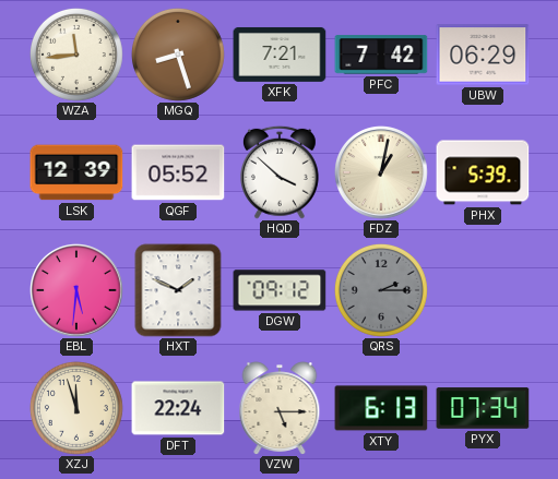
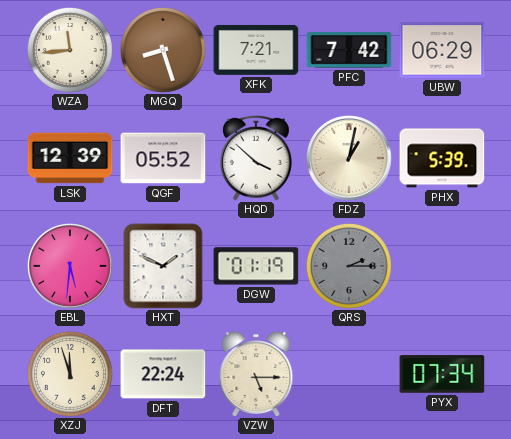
DGW: 09:12 -> 01:19 (256, 266)
XTY: 6:13 -> none (381, 408)
